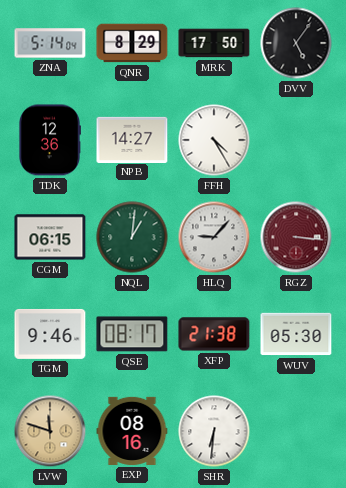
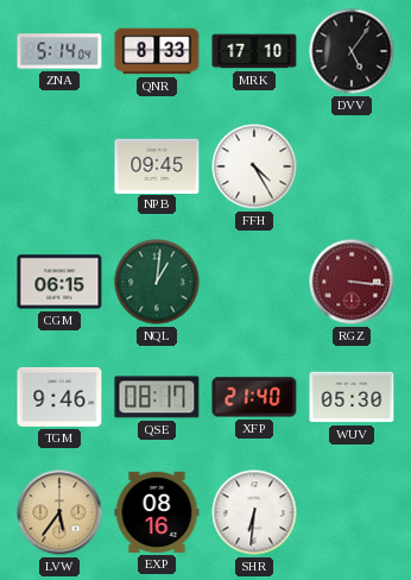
QNR: 8:29 -> 8:33 (157, 51)
MRK: 17:50 -> 17:10 (254, 51)
TDK: 12:36 -> none (49, 140)
NPB: 14:27 -> 09:45 (157, 165)
HLQ: 9:07 -> none (214, 237)
XFP: 21:38 -> 21:40 (254, 397)
LVW: 11:48 -> 5:36 (59, 512)
